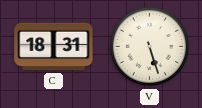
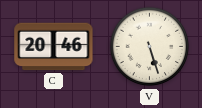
C: 18:31 -> 20:46 (54, 47)
